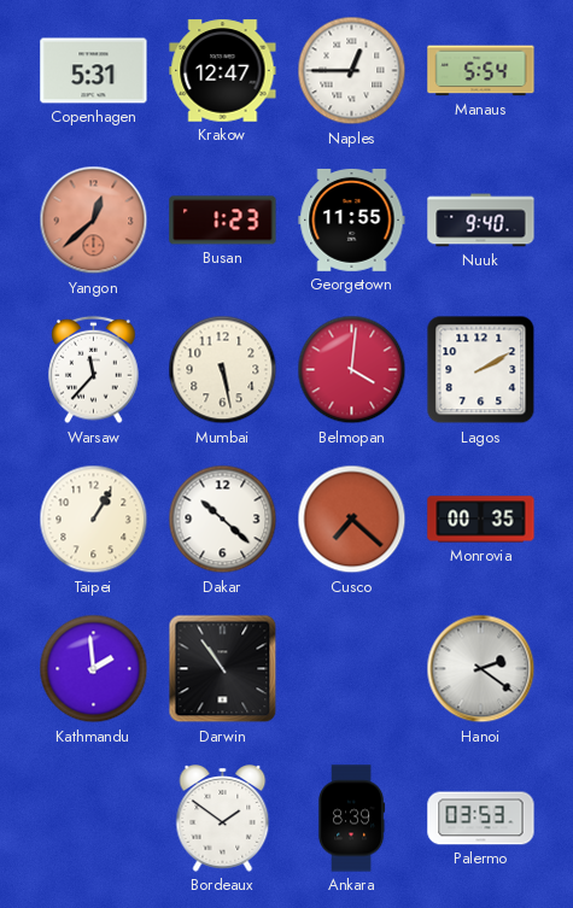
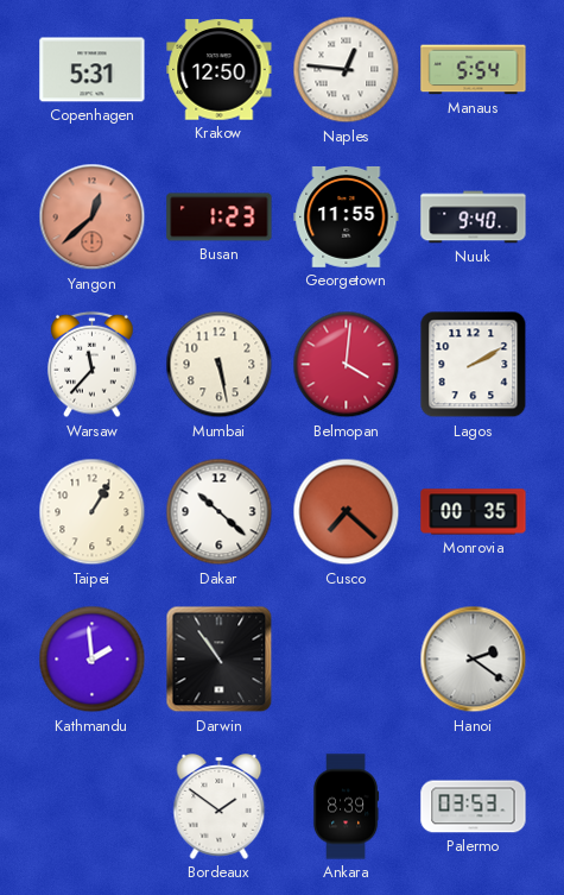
Krakow: 12:47 -> 12:50 (220, 70)
Naples: 12:45 -> 12:46 (347, 70)
